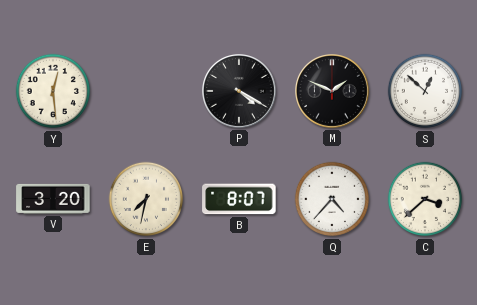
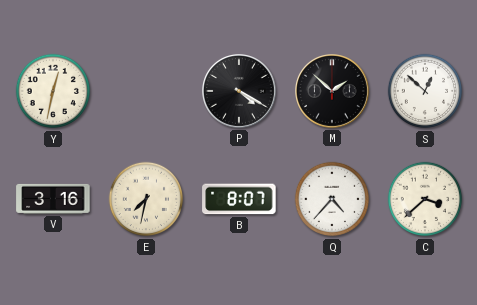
Y: 12:29 -> 12:32 (53, 91)
M: 1:49 -> 1:52 (333, 92)
V: 3:20 -> 3:16 (53, 199)
